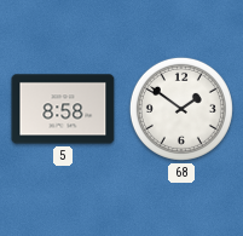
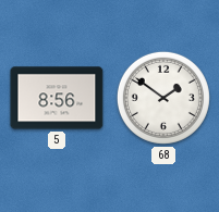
5: 8:58 -> 8:56 (57, 98)
